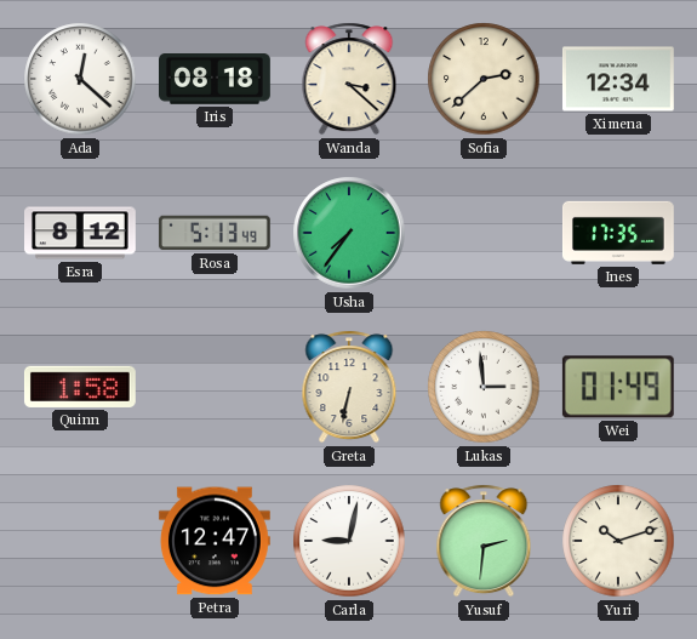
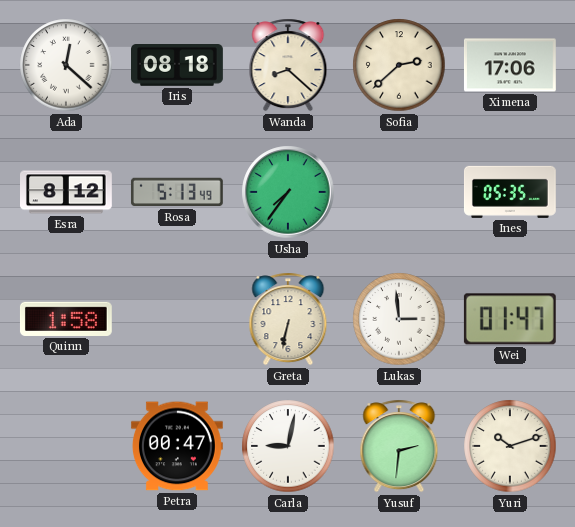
Wanda: 3:22 -> 8:22 (288, 65)
Ximena: 12:34 -> 17:06 (510, 65)
Ines: 17:35 -> 05:35 (510, 192)
Wei: 01:49 -> 01:47 (510, 319)
Petra: 12:47 -> 00:47 (177, 446)
